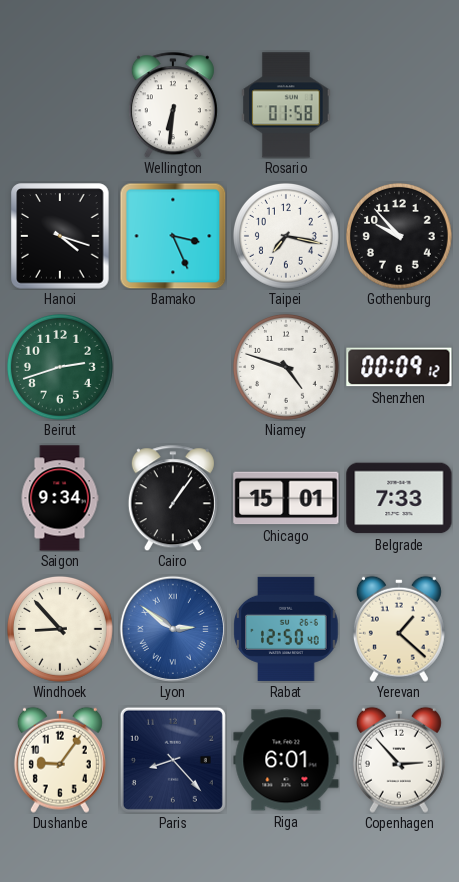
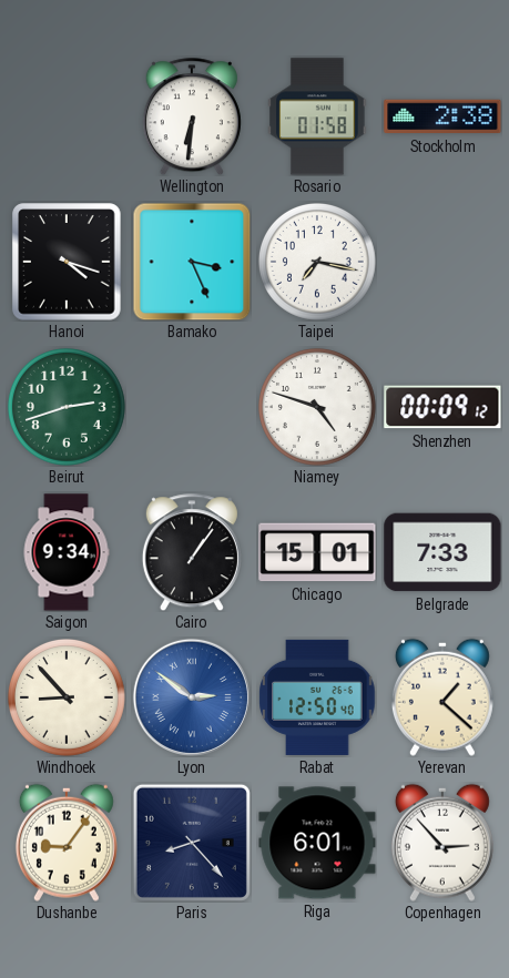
Stockholm: none -> 2:38 (442, 116)
Gothenburg: 9:53 -> none (399, 236)
